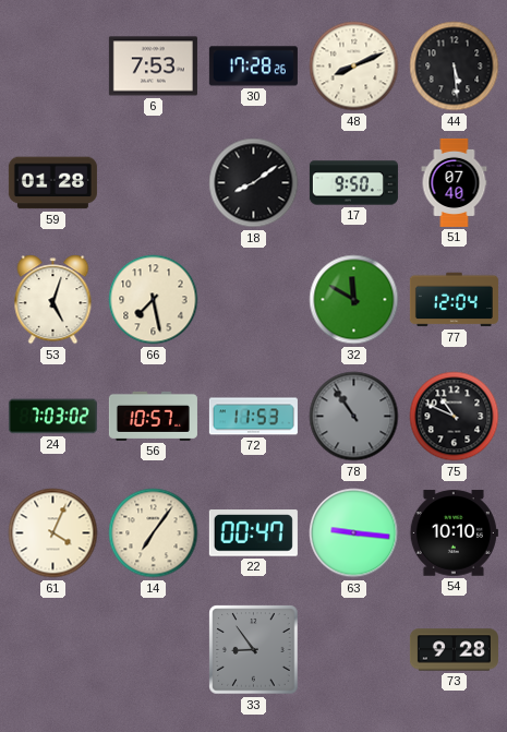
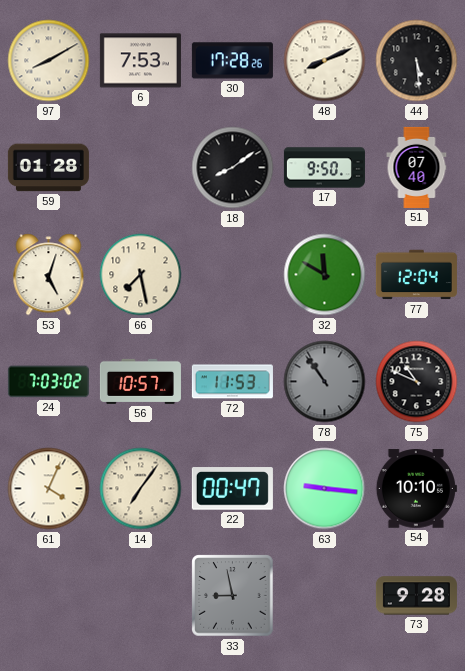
97: none -> 8:10 (49, 61)
33: 8:54 -> 8:58 (233, 596)
